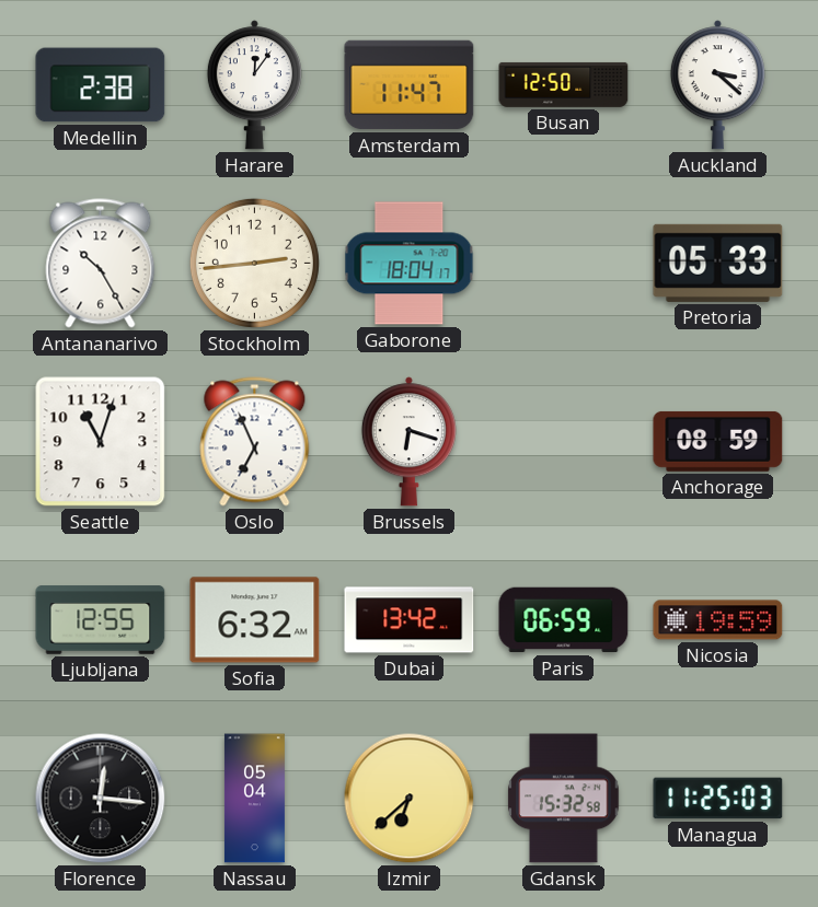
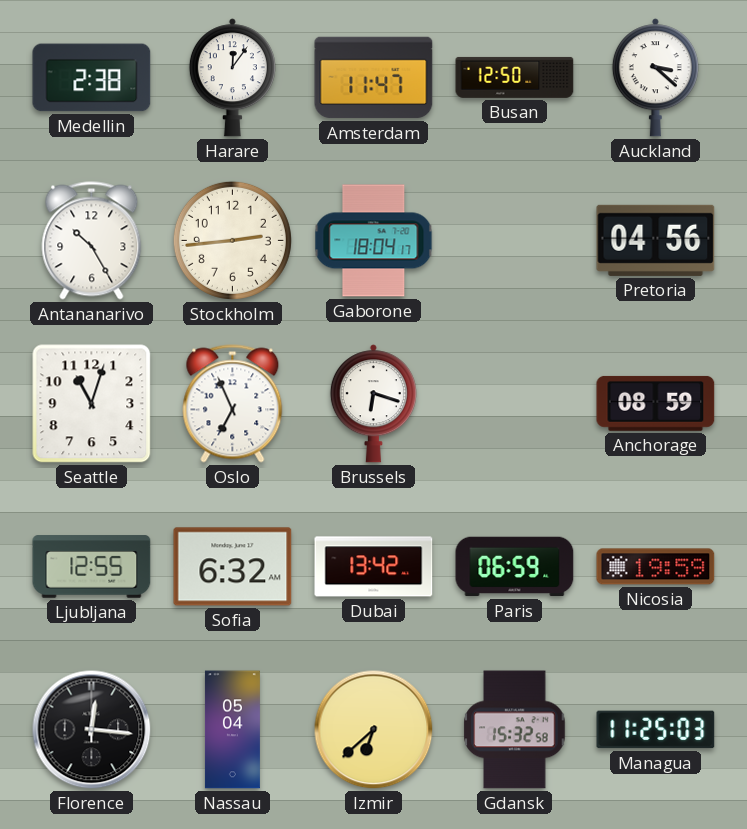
Pretoria: 05:33 -> 04:56 (656, 240)
